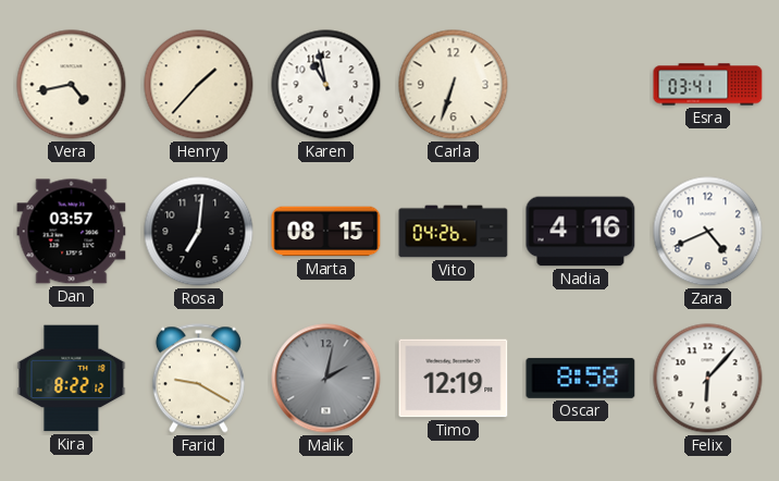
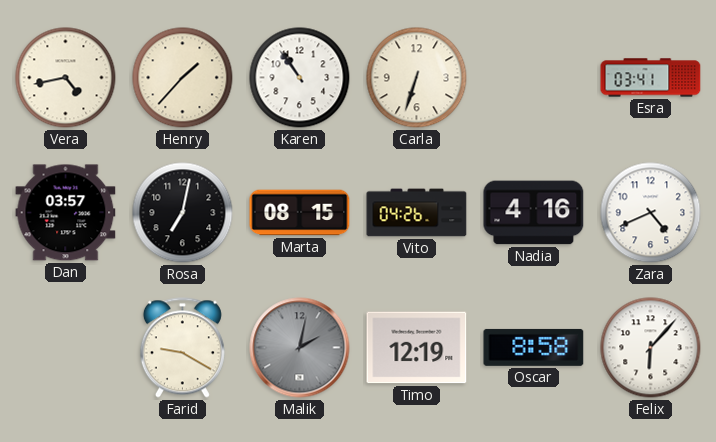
Karen: 10:58 -> 10:54 (300, 78)
Rosa: 7:01 -> 7:02 (183, 213)
Kira: 8:22 -> none (72, 379)
